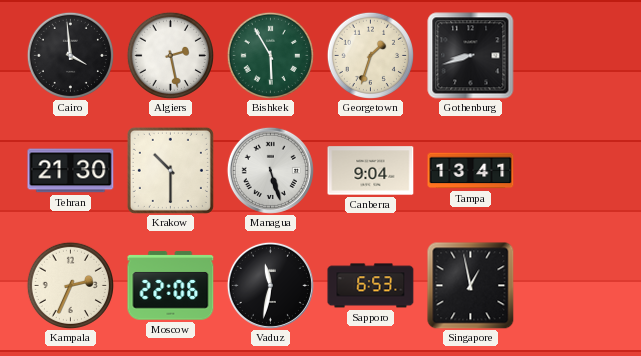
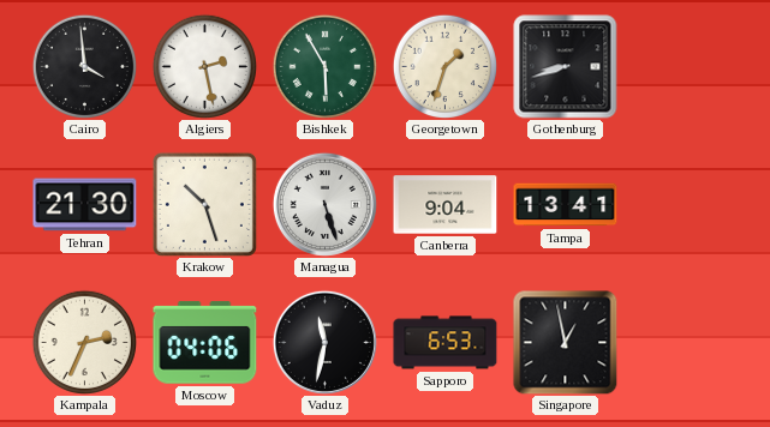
Krakow: 10:30 -> 10:27 (204, 204)
Moscow: 22:06 -> 04:06 (205, 343)
